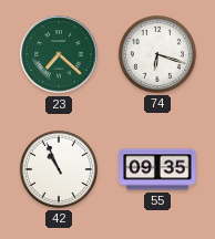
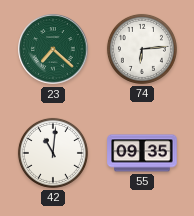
74: 6:18 -> 6:14 (142, 49)
42: 10:56 -> 11:01 (53, 153)
